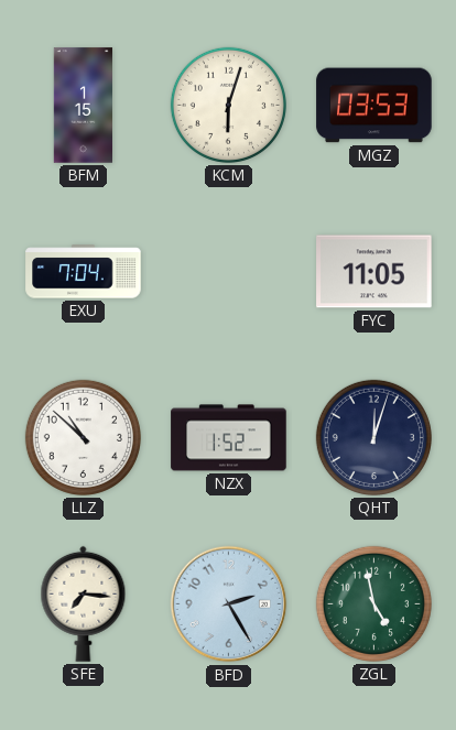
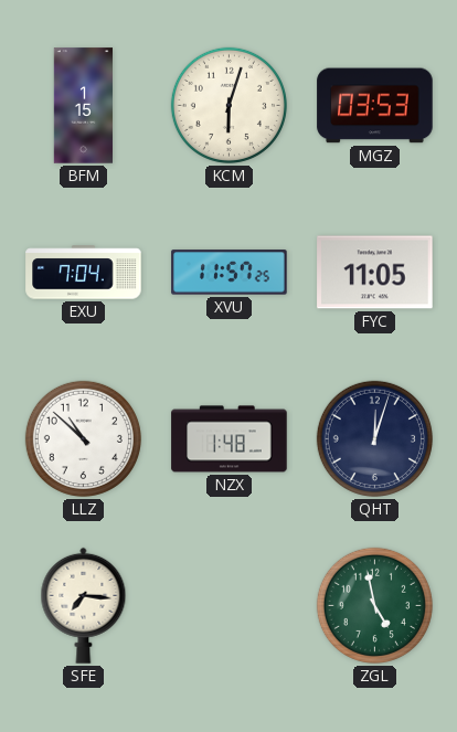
XVU: none -> 11:57 (230, 273)
NZX: 1:52 -> 1:48 (230, 439)
BFD: 2:25 -> none (229, 604)
